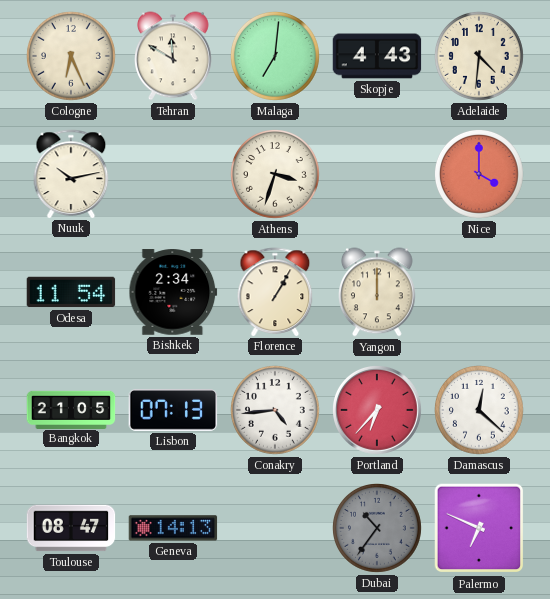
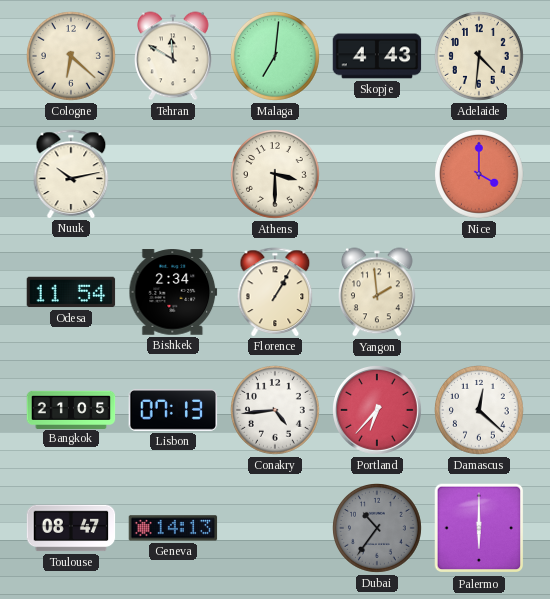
Cologne: 6:26 -> 6:22 (72, 57)
Athens: 3:33 -> 3:30 (276, 175)
Yangon: 12:00 -> 1:59 (378, 292)
Palermo: 6:49 -> 6:00 (479, 528)
